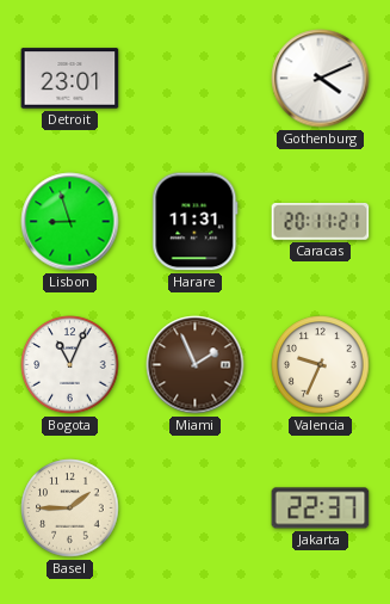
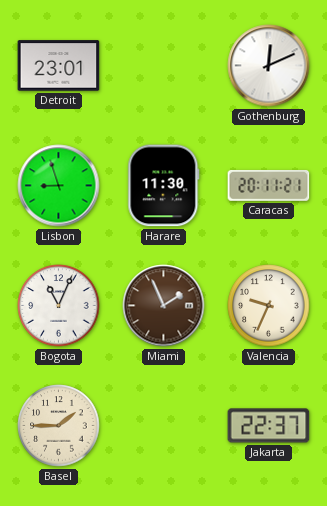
Gothenburg: 4:11 -> 12:11 (269, 66)
Harare: 11:31 -> 11:30 (164, 186)
